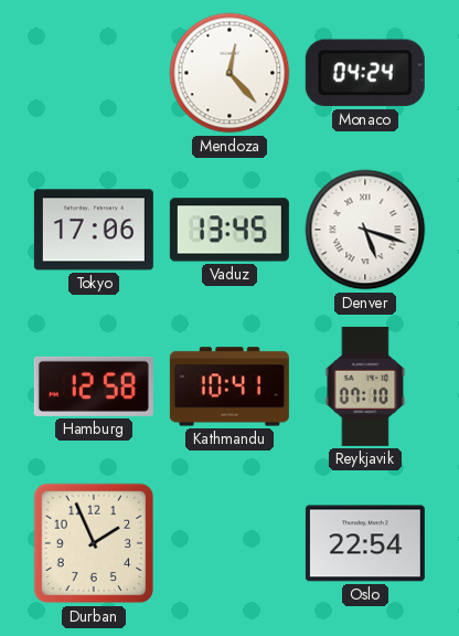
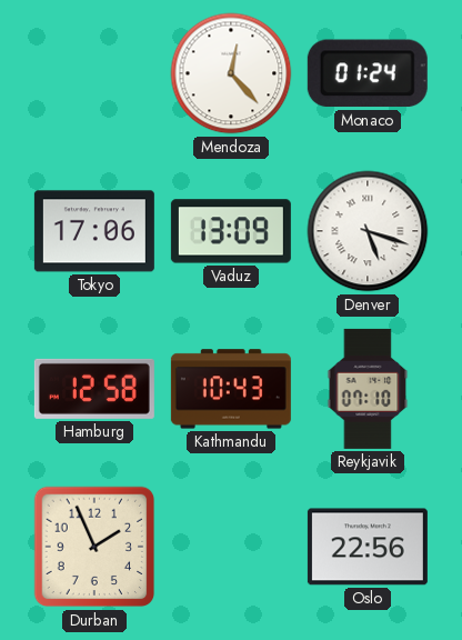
Monaco: 04:24 -> 01:24 (368, 73)
Vaduz: 13:45 -> 13:09 (231, 231)
Kathmandu: 10:41 -> 10:43 (231, 389)
Oslo: 22:54 -> 22:56 (368, 547)
